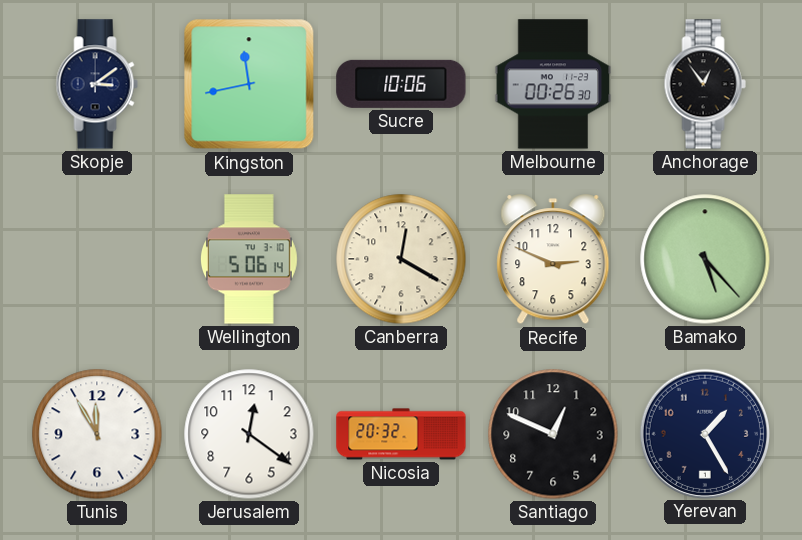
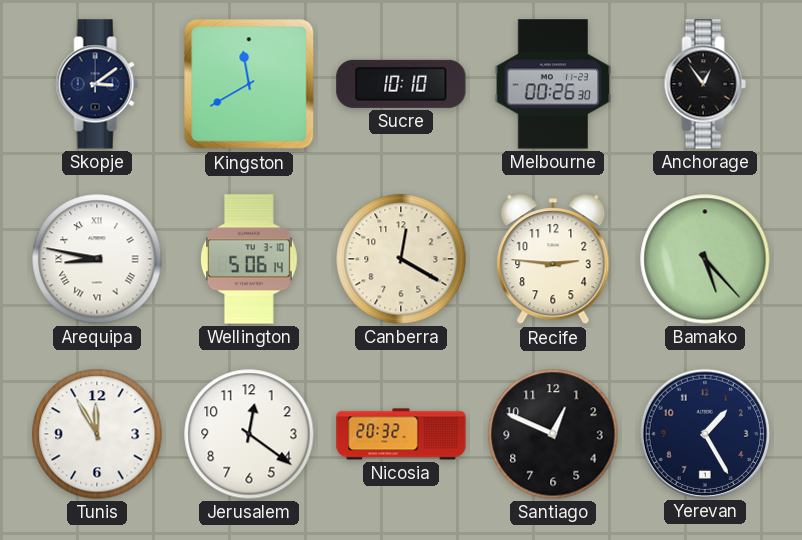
Kingston: 11:43 -> 11:40 (249, 84)
Sucre: 10:06 -> 10:10 (401, 84)
Arequipa: none -> 8:47 (97, 259)
Recife: 2:49 -> 2:46 (553, 260)
